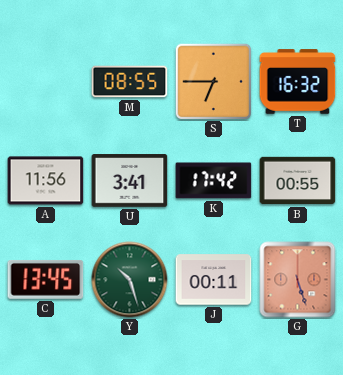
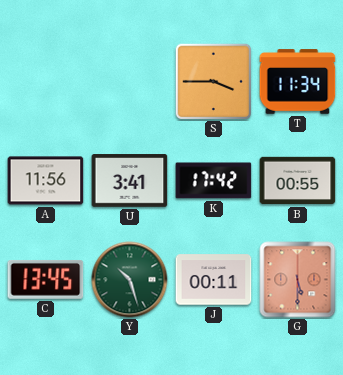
M: 08:55 -> none (130, 82)
S: 6:45 -> 3:45 (213, 81)
T: 16:32 -> 11:34 (298, 82)
G: 5:27 -> 5:30 (298, 280)
